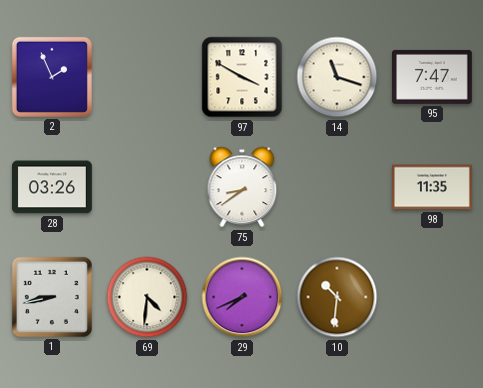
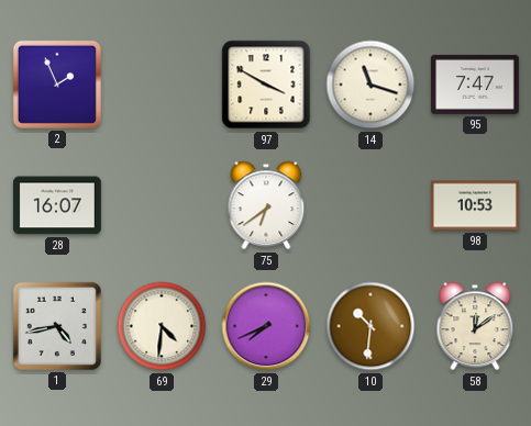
28: 03:26 -> 16:07 (57, 205)
75: 8:39 -> 6:39 (266, 205)
98: 11:35 -> 10:53 (475, 205)
1: 8:43 -> 4:43 (57, 326)
58: none -> 12:09 (475, 326)
